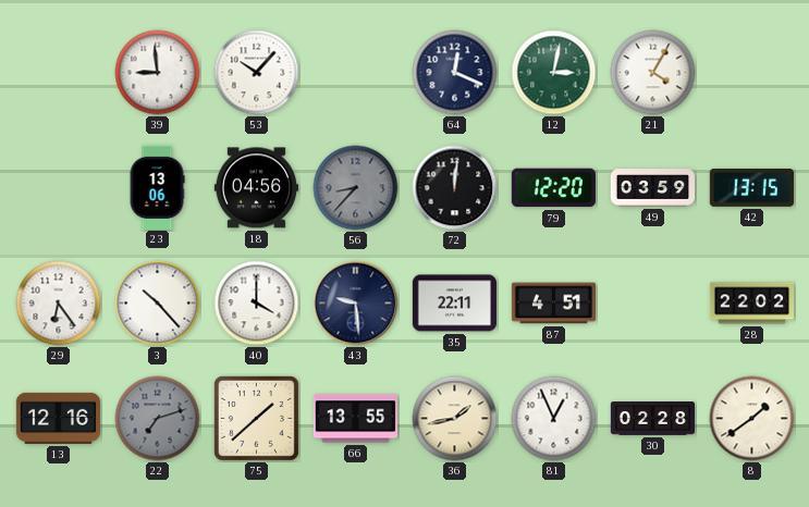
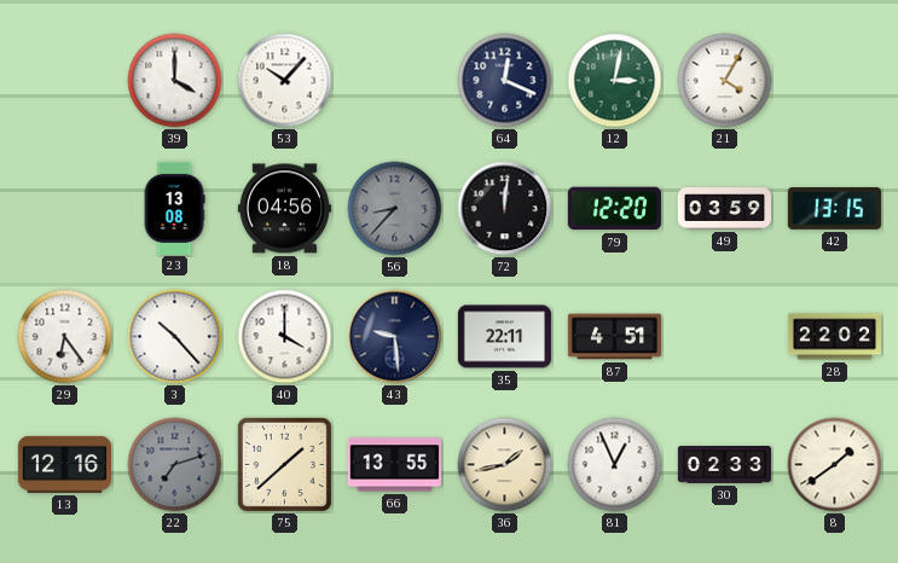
39: 8:59 -> 4:00 (175, 81)
23: 13:06 -> 13:08 (174, 208)
30: 02:28 -> 02:33 (724, 465)
